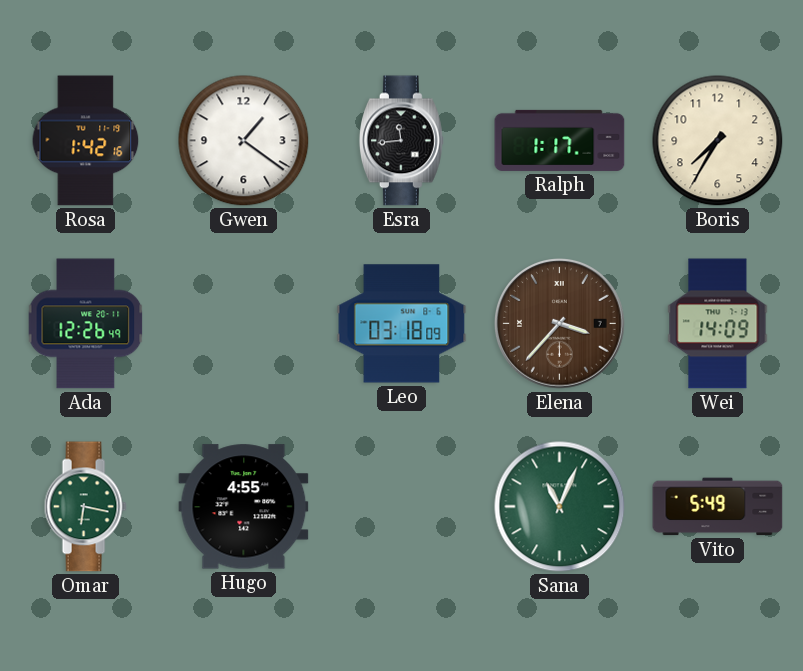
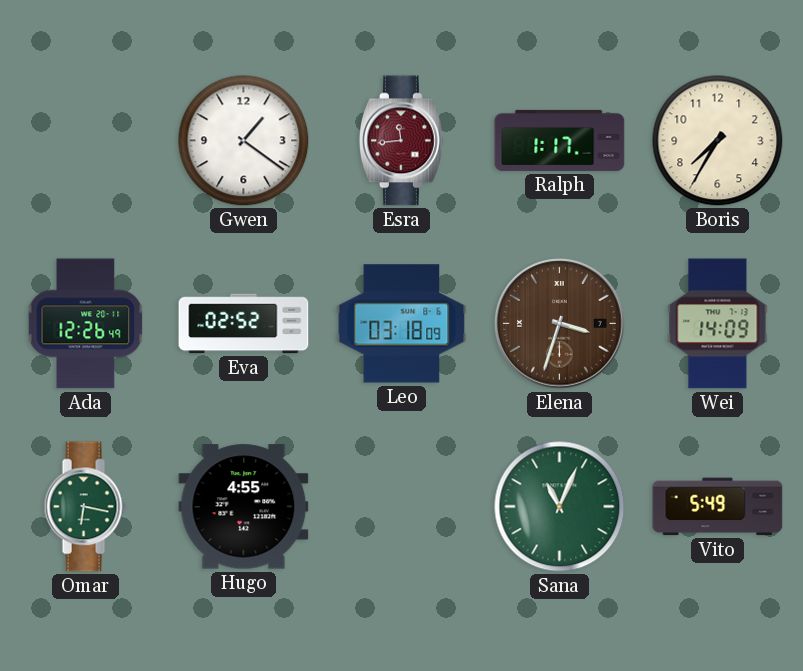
Rosa: 1:42 -> none (86, 141)
Esra dial: black -> burgundy (401, 141)
Eva: none -> 02:52 (244, 324)
Elena: 3:37 -> 3:33 (560, 324)
